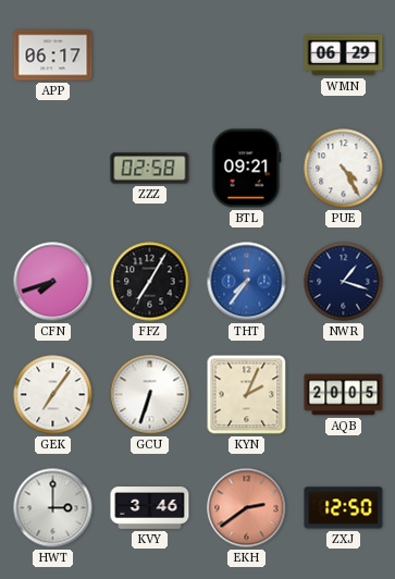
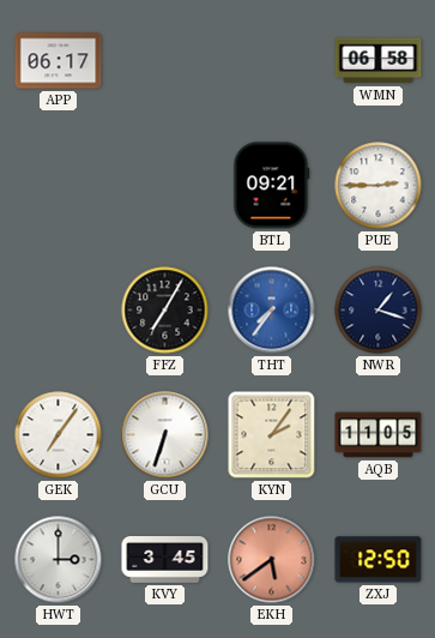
WMN: 06:29 -> 06:58 (379, 61)
ZZZ: 02:58 -> none (150, 169)
PUE: 4:25 -> 2:45 (379, 186)
CFN: 7:42 -> none (53, 282)
KYN: 2:04 -> 2:06 (272, 435)
AQB: 20:05 -> 11:05 (379, 435)
KVY: 3:46 -> 3:45 (165, 560)
EKH: 2:39 -> 5:39 (272, 560)
